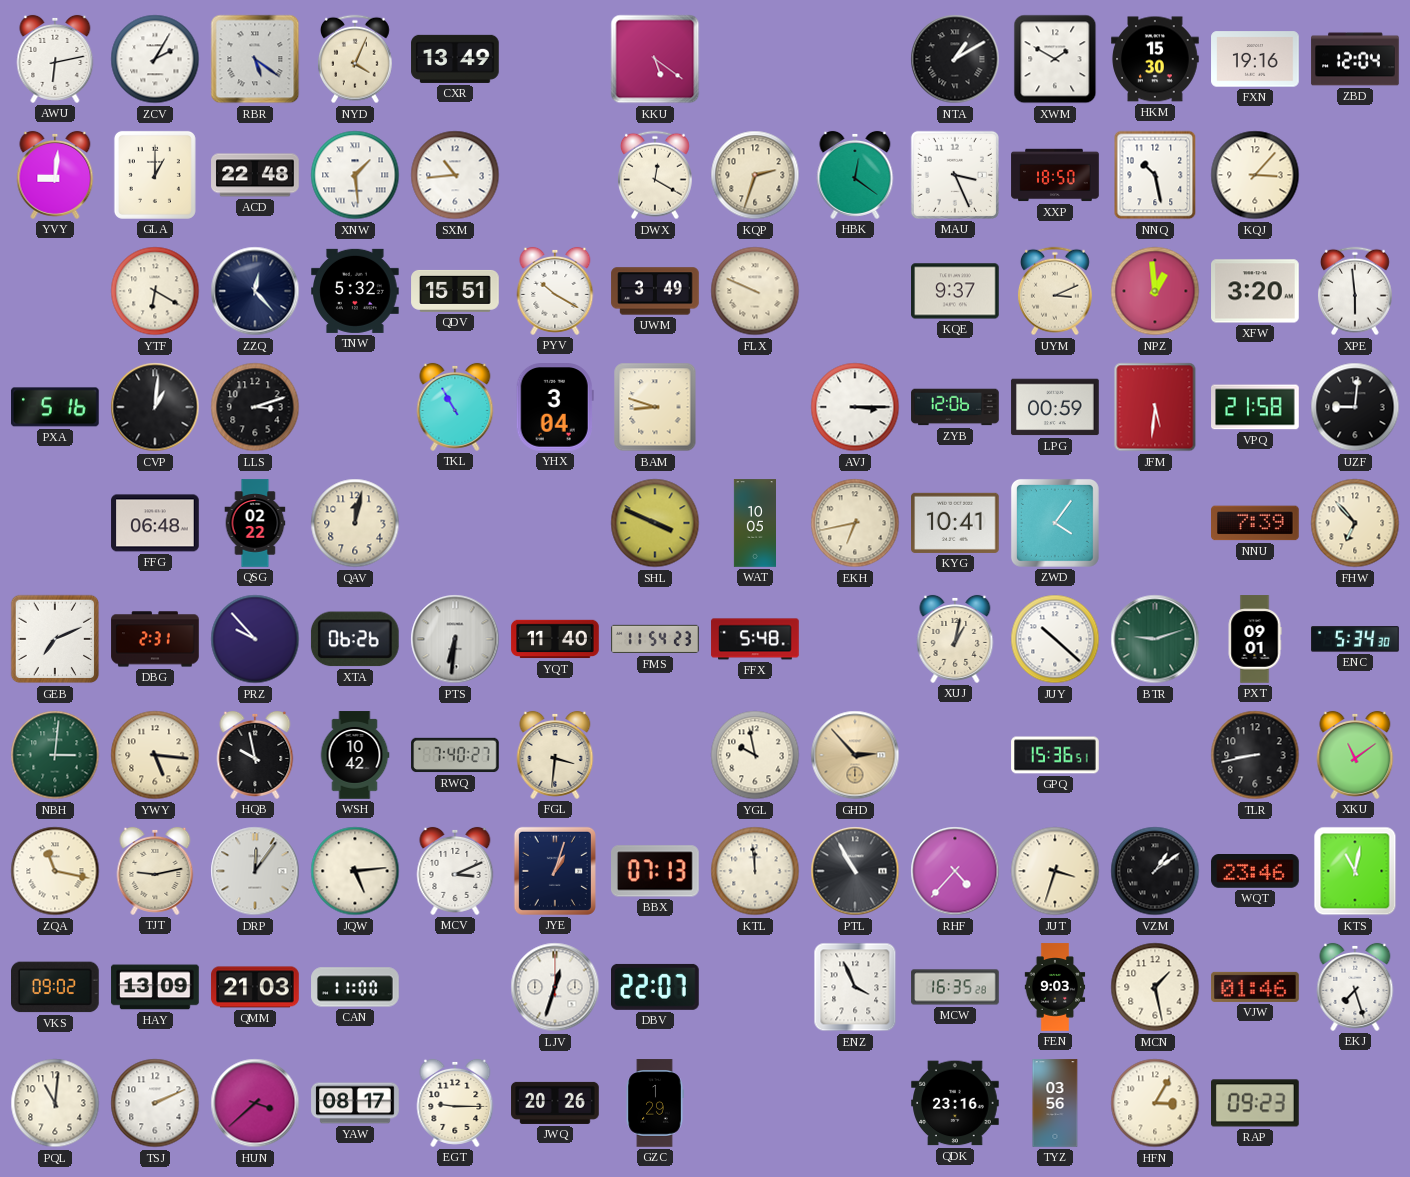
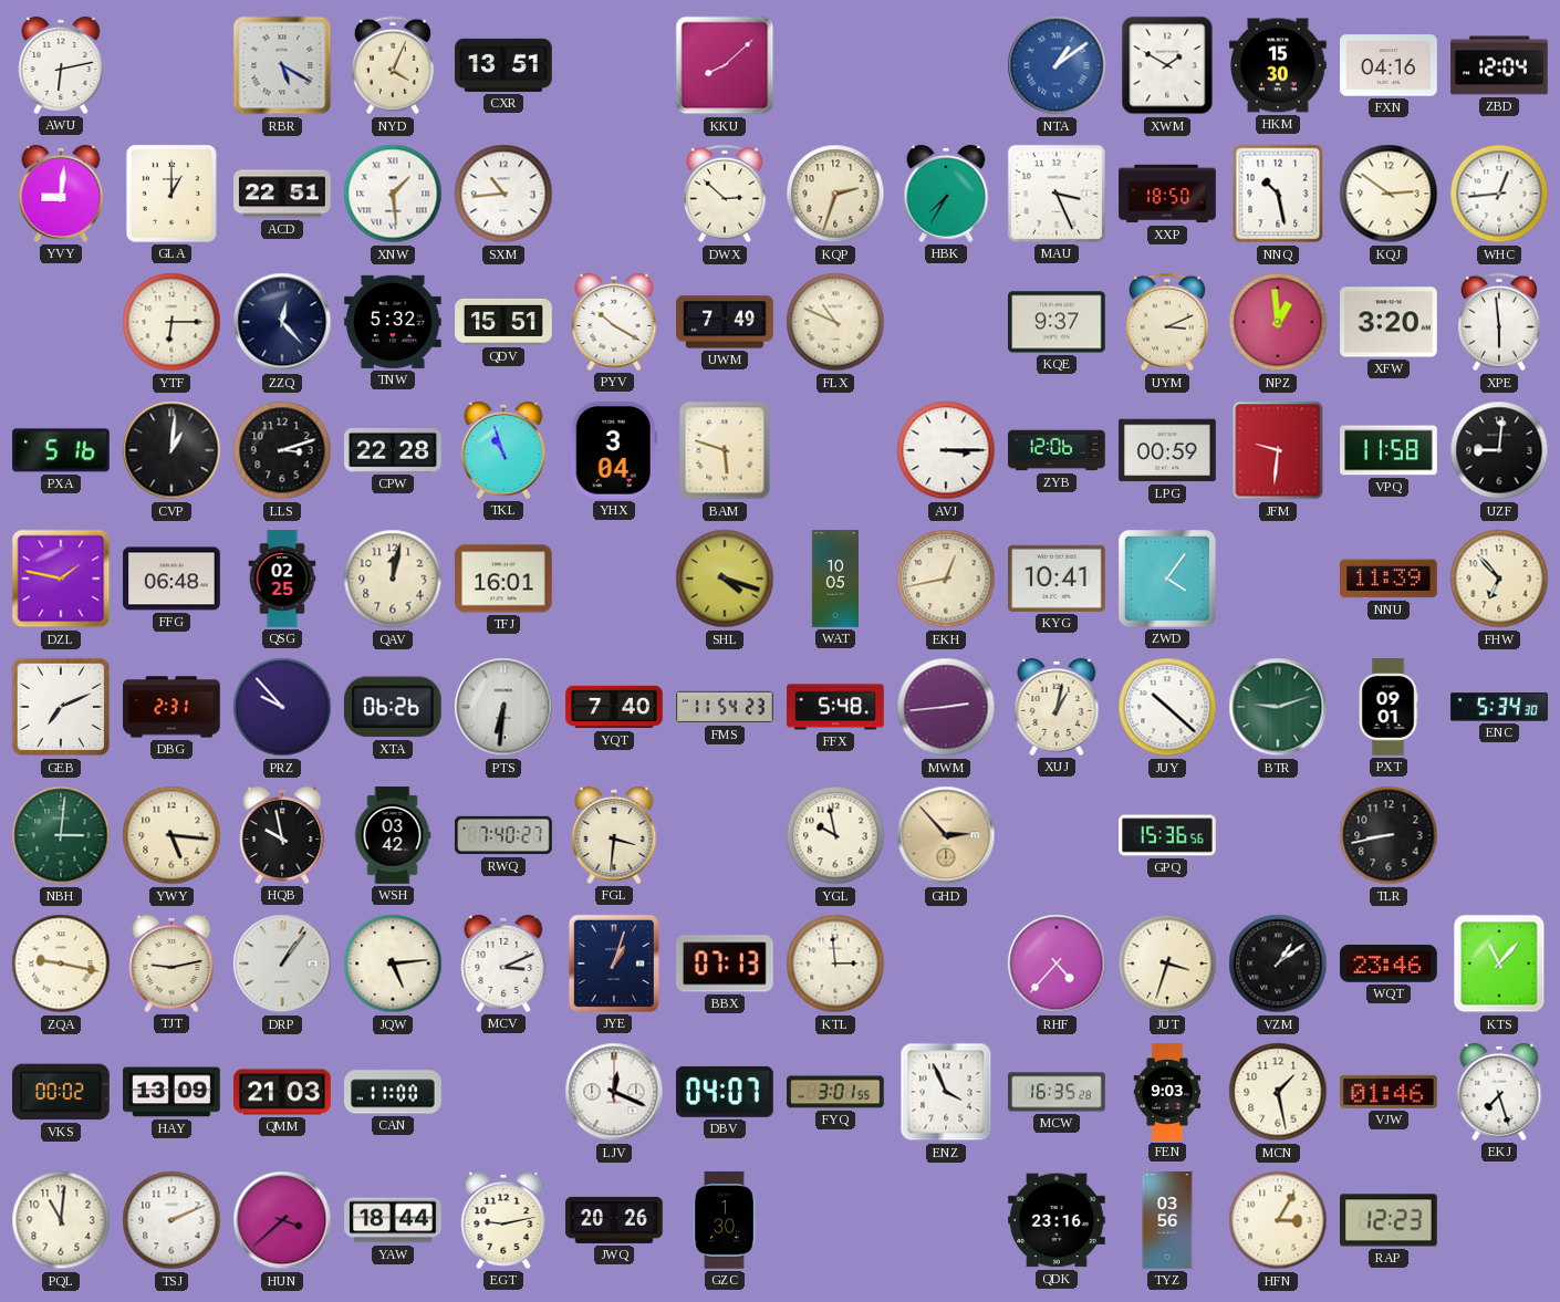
ZCV: 2:05 -> none (155, 59)
RBR: 5:21 -> 5:20 (282, 65)
CXR: 13:49 -> 13:51 (503, 65)
KKU: 5:21 -> 8:08 (725, 65)
NTA: 1:10 -> 1:09 (1057, 65)
NTA dial: black -> blue (1057, 65)
FXN: 19:16 -> 04:16 (1389, 65)
ACD: 22:48 -> 22:51 (282, 194)
DWX: 12:20 -> 2:52 (725, 194)
HBK: 12:21 -> 7:35 (946, 194)
KQJ: 3:07 -> 2:51 (1389, 194)
WHC: none -> 12:44 (1499, 194)
YTF: 6:20 -> 6:15 (171, 322)
UWM: 3:49 -> 7:49 (725, 322)
FLX: 9:49 -> 10:49 (835, 322)
CPW: none -> 22:28 (393, 450)
TKL: 10:55 -> 10:57 (503, 450)
BAM: 8:48 -> 5:48 (725, 450)
JFM: 5:31 -> 9:31 (1278, 450)
VPQ: 21:58 -> 11:58 (1389, 450)
DZL: none -> 1:47 (61, 579)
QSG: 02:22 -> 02:25 (282, 579)
TFJ: none -> 16:01 (503, 579)
SHL: 3:49 -> 4:18 (725, 579)
EKH: 6:43 -> 12:43 (946, 579)
NNU: 7:39 -> 11:39 (1390, 579)
YQT: 11:40 -> 7:40 (614, 707)
MWM: none -> 2:44 (946, 707)
WSH: 10:42 -> 03:42 (393, 835)
GPQ: 15:36:51 -> 15:36:56 (1167, 835)
XKU: 11:09 -> none (1355, 755)
ZQA: 11:17 -> 9:17 (61, 964)
DRP: 12:06 -> 1:06 (282, 964)
KTL: 11:59 -> 2:59 (835, 964)
PTL: 10:55 -> none (855, 871)
KTS: 11:02 -> 11:07 (1499, 964)
VKS: 09:02 -> 00:02 (62, 1092)
LJV: 12:33 -> 12:19 (614, 1092)
DBV: 22:07 -> 04:07 (726, 1092)
FYQ: none -> 3:01 (835, 1092)
YAW: 08:17 -> 18:44 (393, 1220)
EGT: 9:15 -> 9:13 (503, 1220)
GZC: 1:29 -> 1:30 (725, 1220)
RAP: 09:23 -> 12:23 (1390, 1220)
